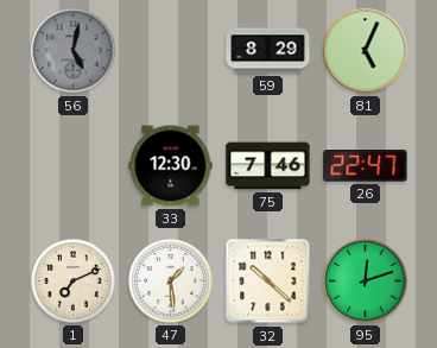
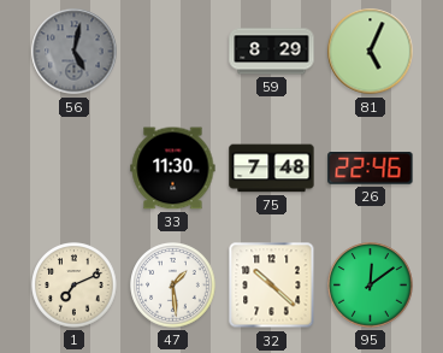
33: 12:30 -> 11:30 (173, 169)
75: 7:46 -> 7:48 (272, 169)
26: 22:47 -> 22:46 (371, 169)
95: 12:12 -> 12:09 (371, 286)
